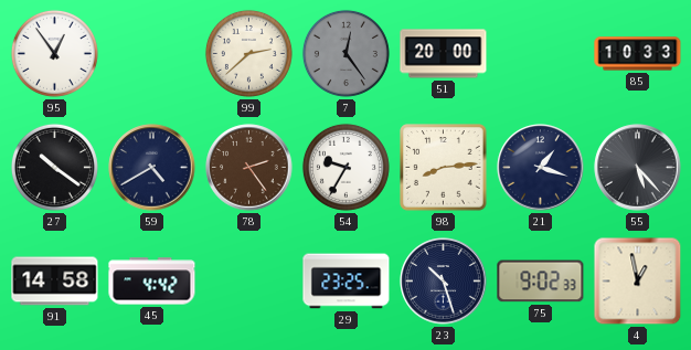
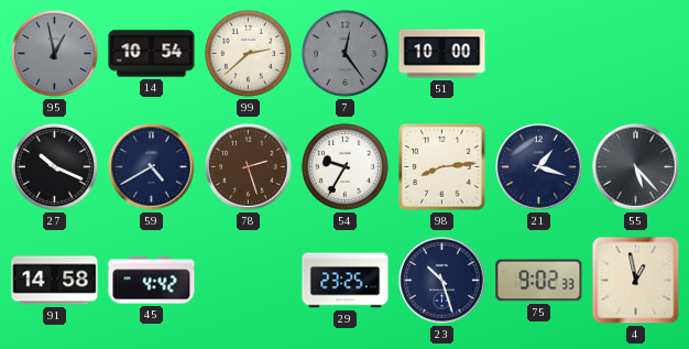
95: 12:54 -> 12:58 (54, 53)
95 dial: white -> grey (54, 53)
14: none -> 10:54 (152, 54)
51: 20:00 -> 10:00 (442, 54)
85: 10:33 -> none (638, 54)
27: 10:21 -> 10:19 (54, 166)
78: 2:24 -> 2:27 (249, 167)
